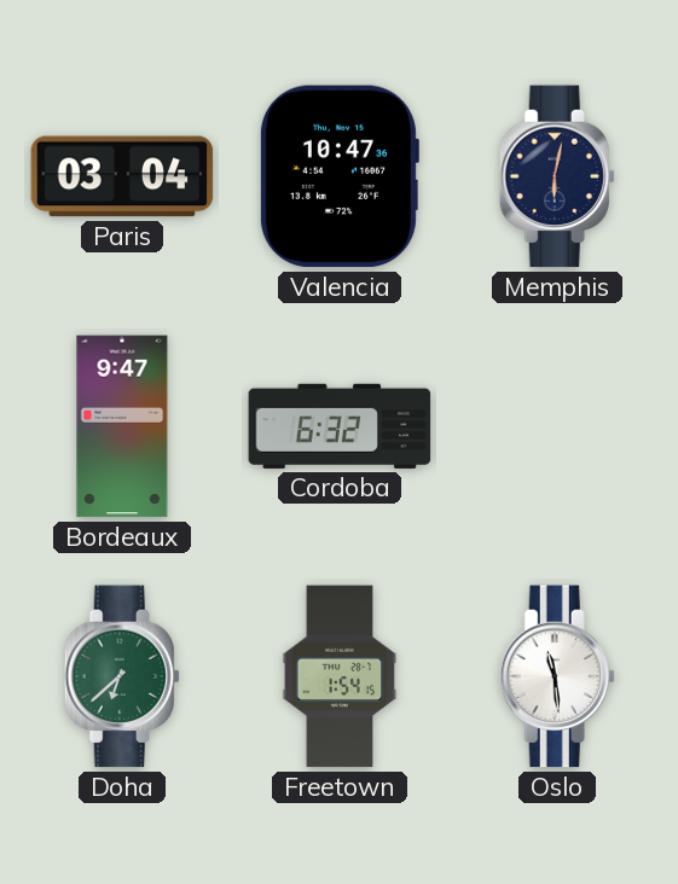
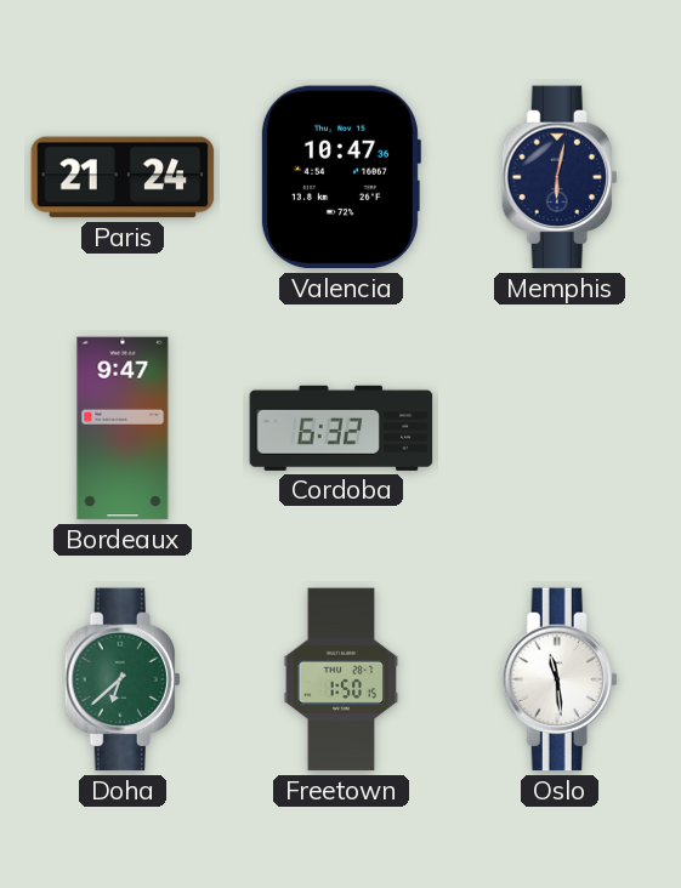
Paris: 03:04 -> 21:24 (123, 177)
Freetown: 1:54 -> 1:50 (341, 679)
